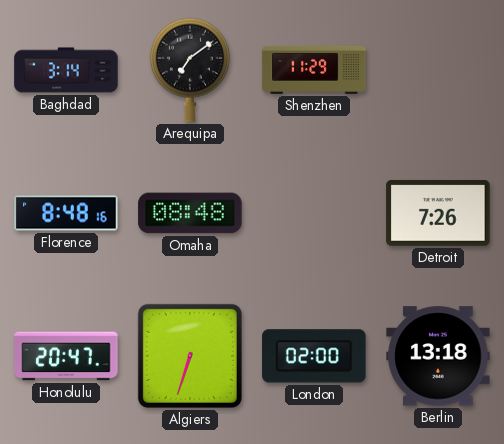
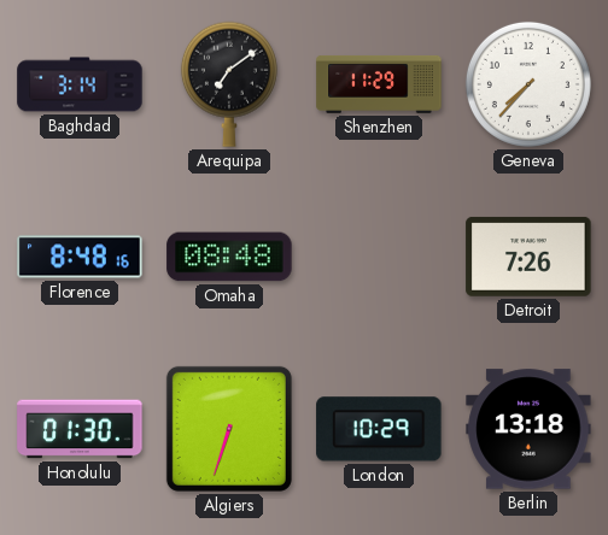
Geneva: none -> 7:37 (528, 84)
Honolulu: 20:47 -> 01:30 (80, 429)
London: 02:00 -> 10:29 (379, 429)
